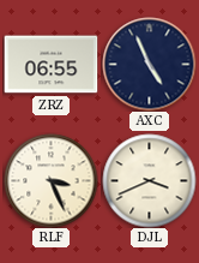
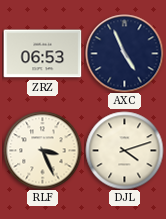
ZRZ: 06:55 -> 06:53 (42, 54)
DJL: 3:41 -> 4:12 (124, 150)
